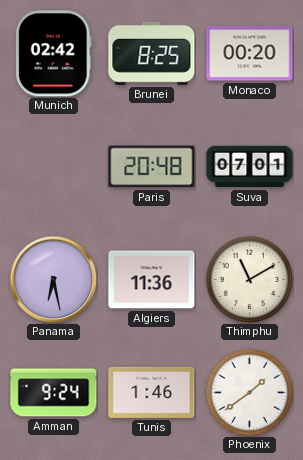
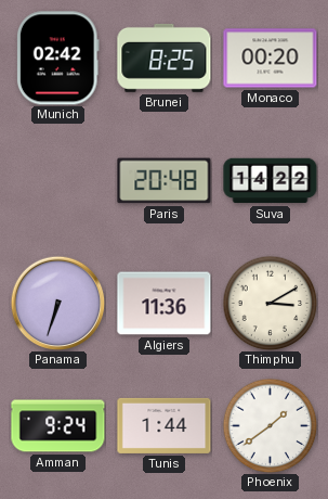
Suva: 07:01 -> 14:22 (271, 181)
Panama: 6:28 -> 6:33 (57, 303)
Thimphu: 11:10 -> 3:10 (270, 303)
Tunis: 1:46 -> 1:44 (165, 425)
